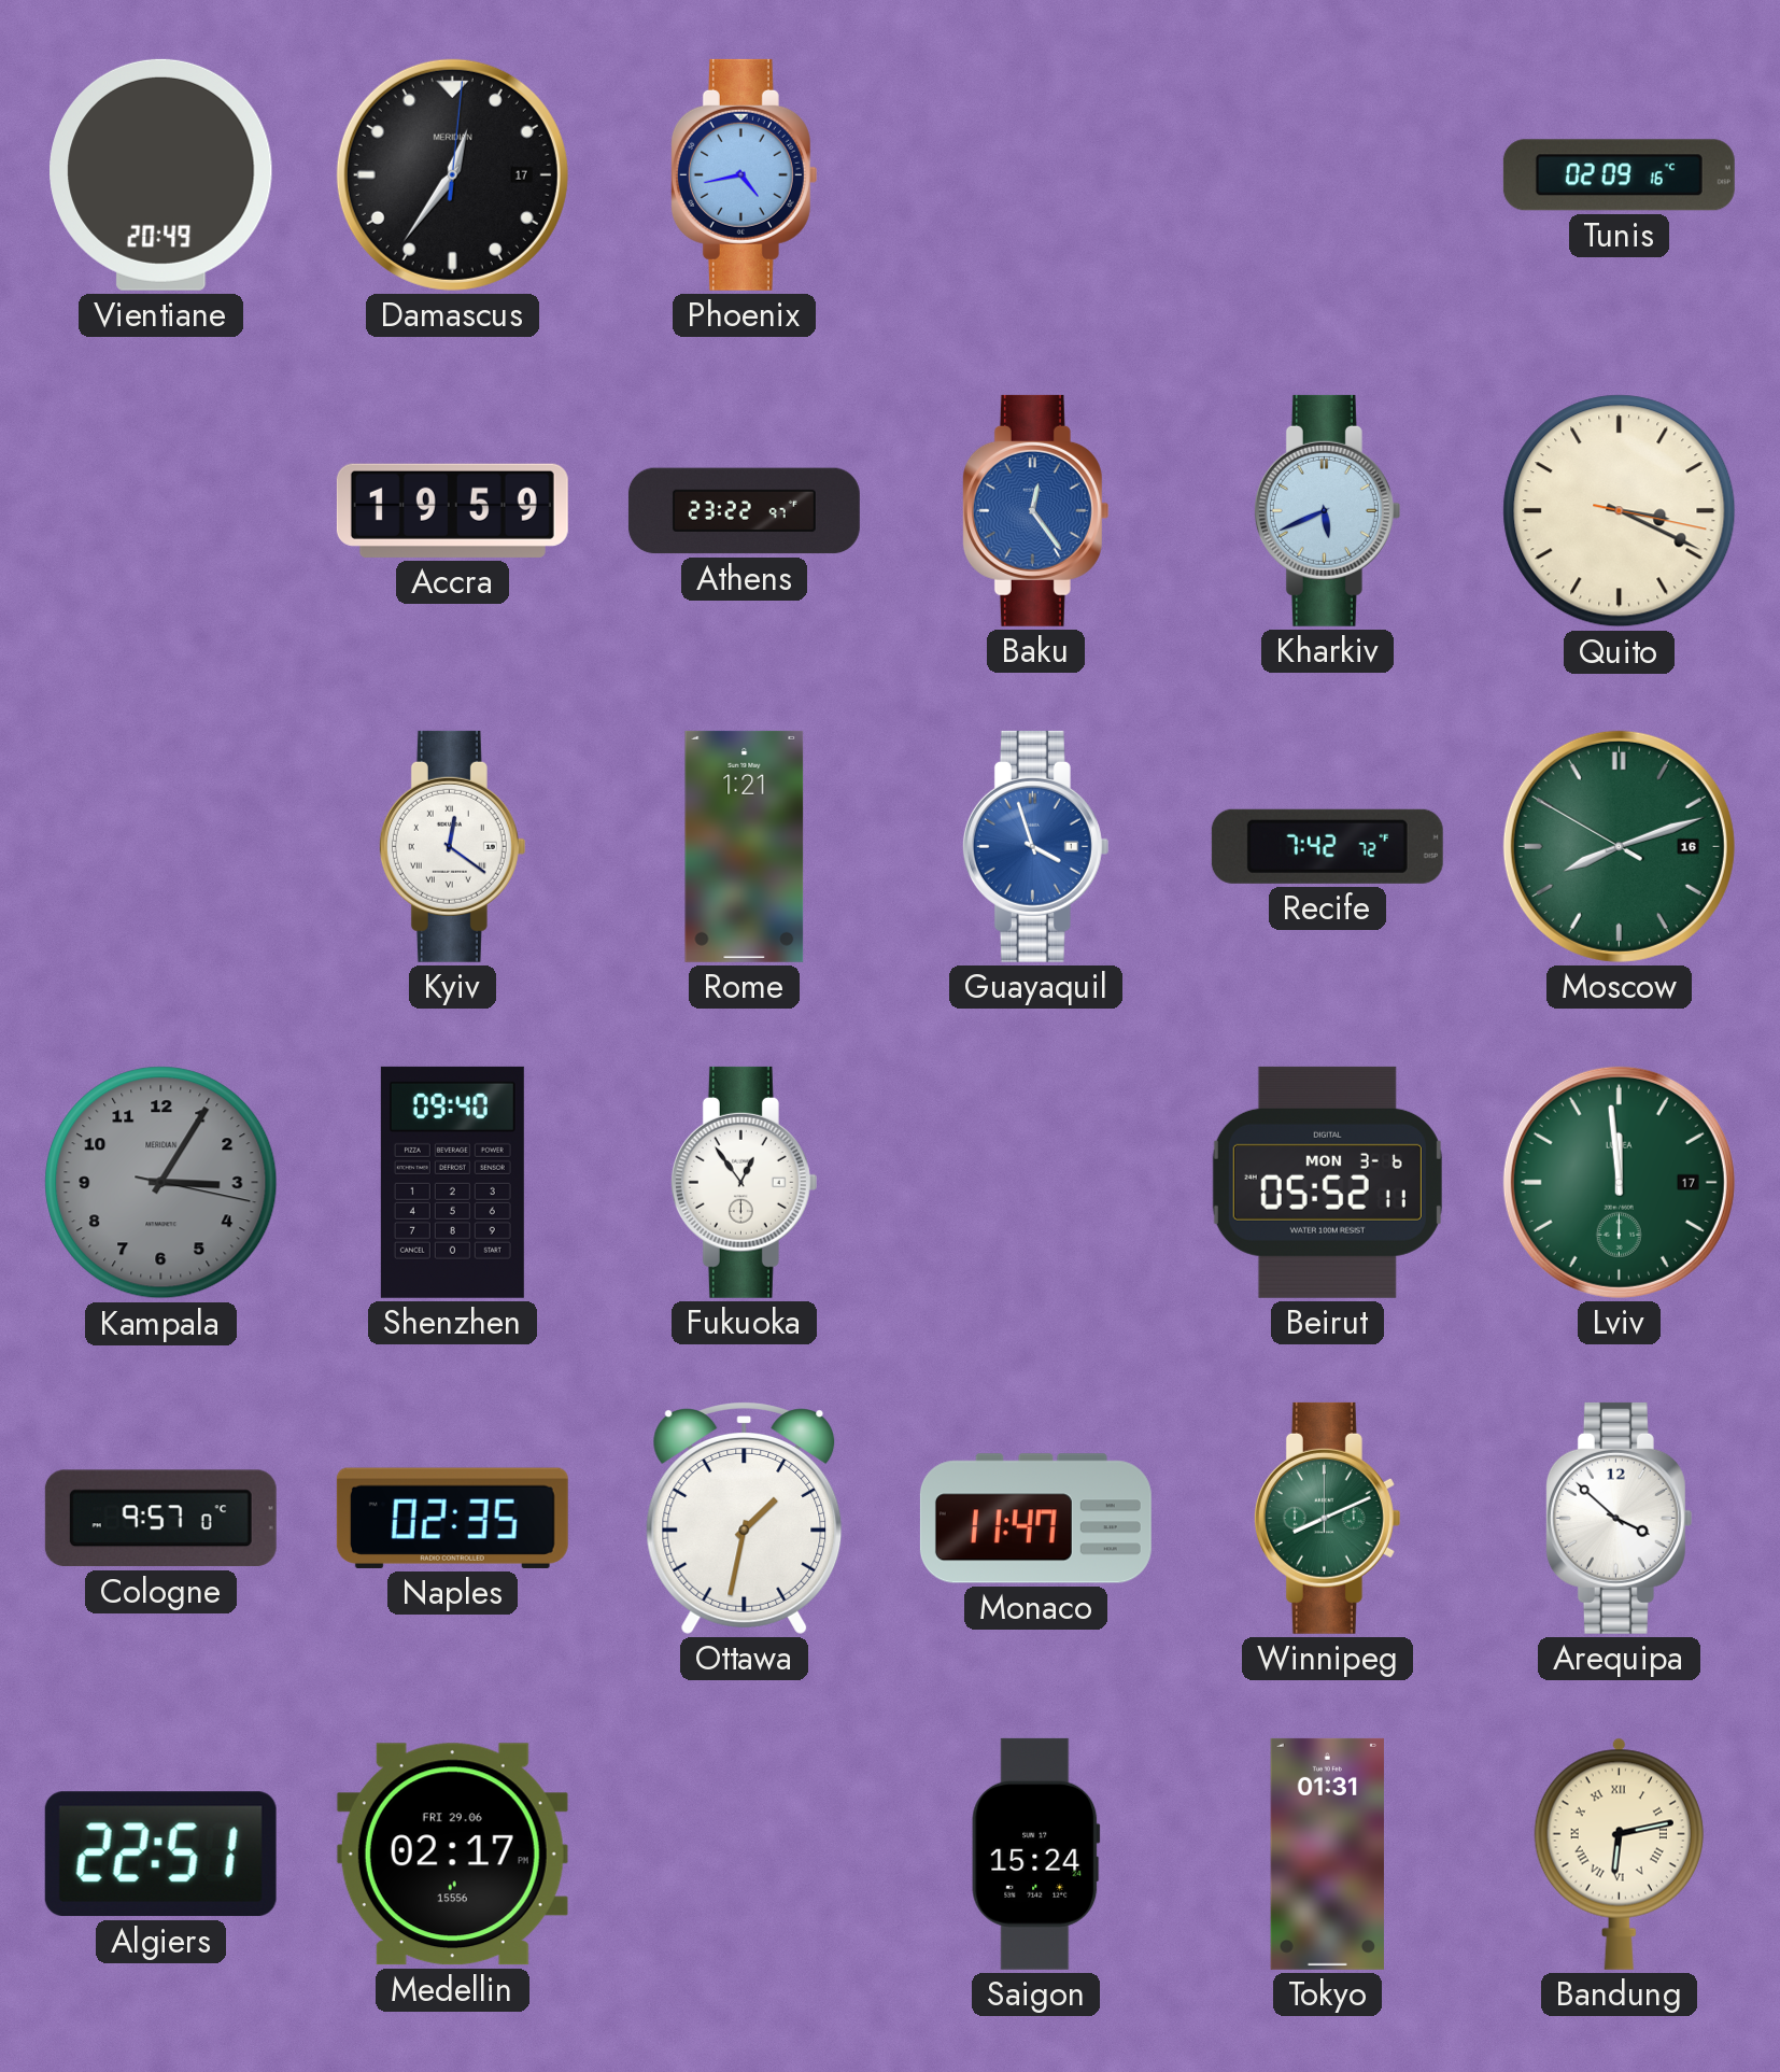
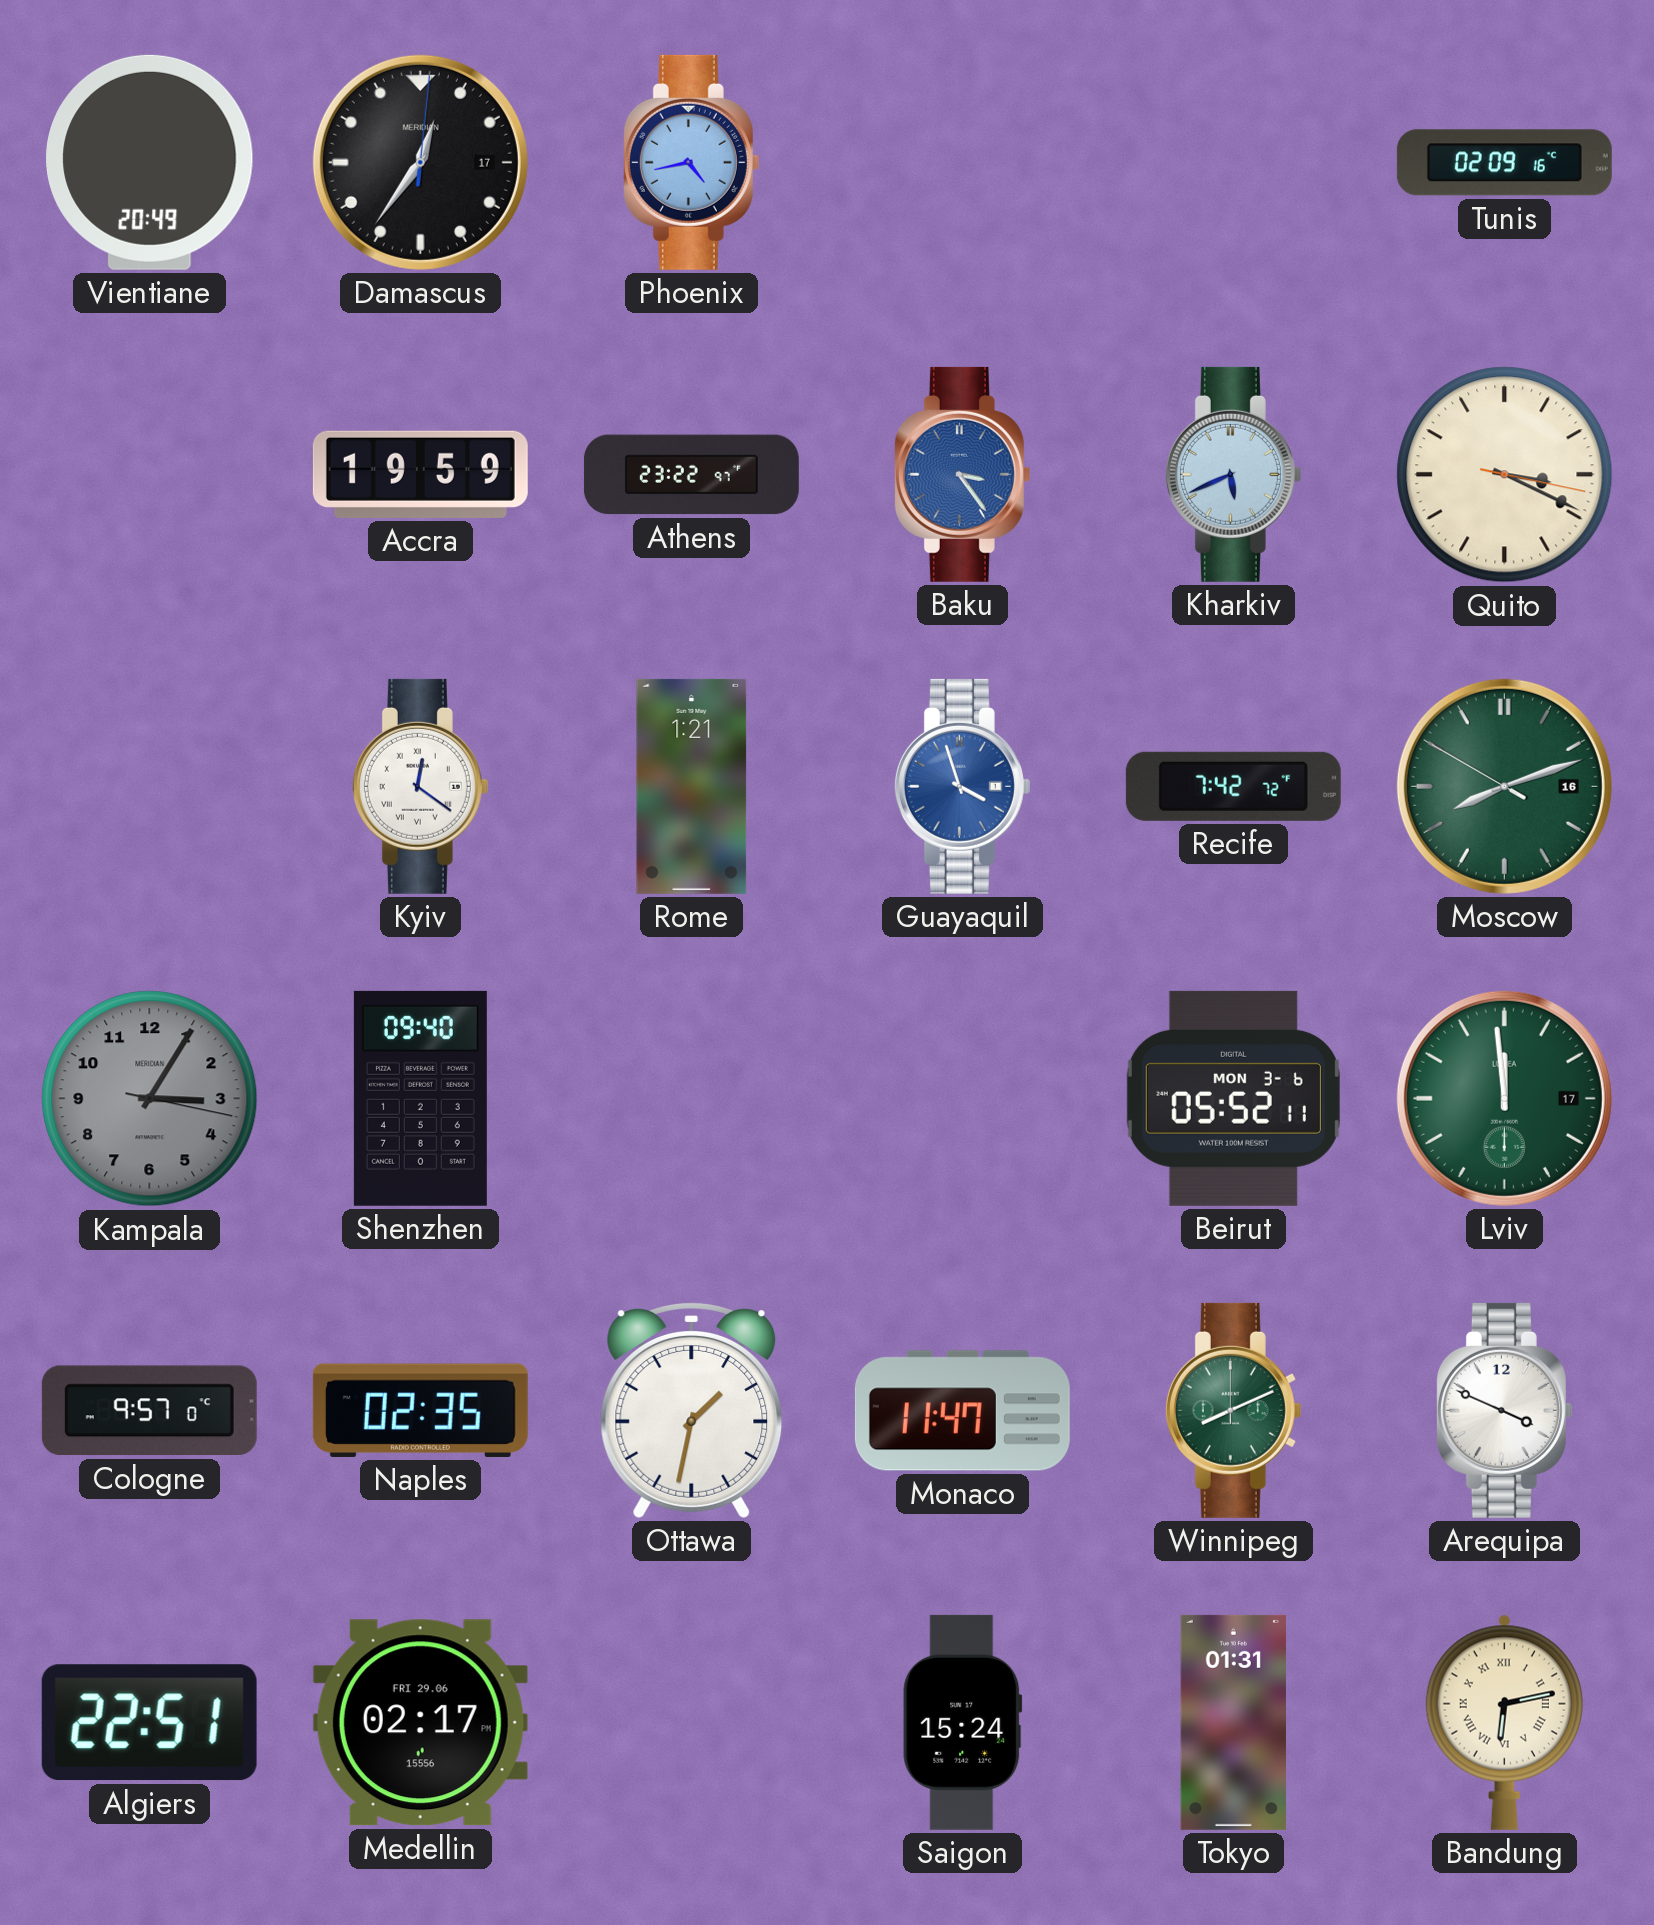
Baku: 12:24 -> 3:24 (962, 474)
Fukuoka: 12:54 -> none (744, 1182)
Arequipa: 3:52 -> 3:49 (1504, 1410)
